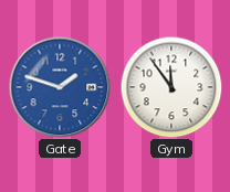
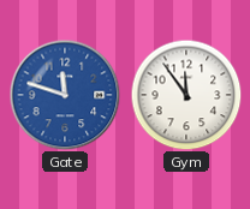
Gate: 1:48 -> 11:48 (65, 95)
